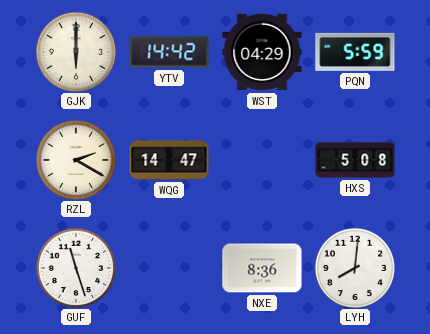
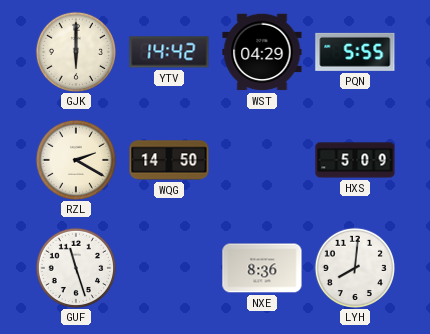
PQN: 5:59 -> 5:55 (355, 52)
WQG: 14:47 -> 14:50 (169, 160)
HXS: 5:08 -> 5:09 (355, 160)
